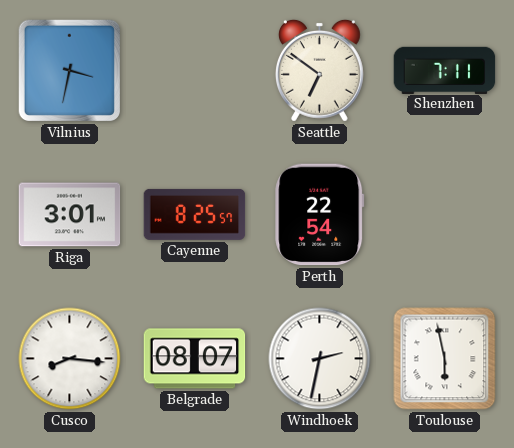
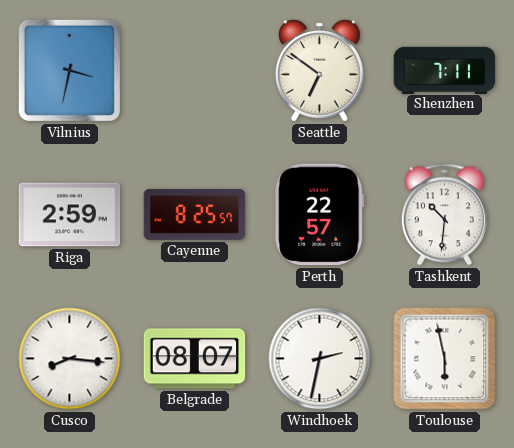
Riga: 3:01 -> 2:59 (70, 215)
Perth: 22:54 -> 22:57 (320, 215)
Tashkent: none -> 10:31 (444, 215)
